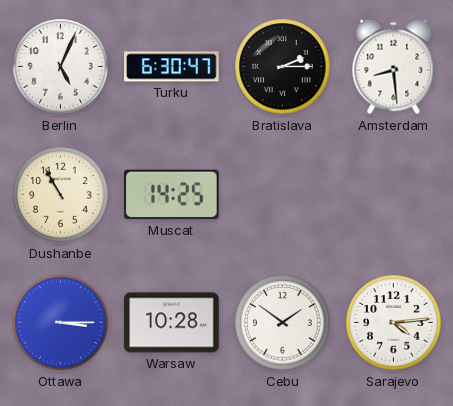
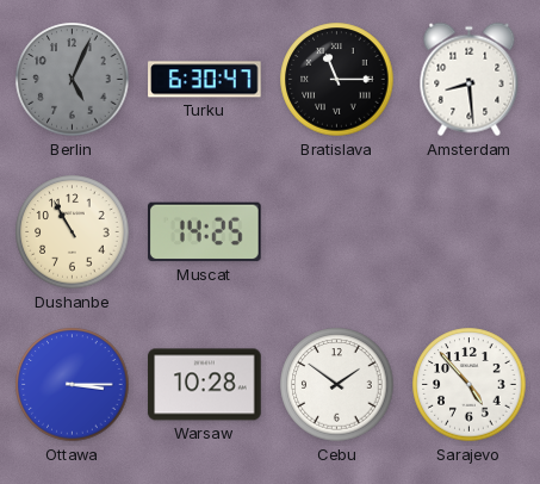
Berlin dial: white -> grey (73, 80)
Bratislava: 2:15 -> 11:15 (337, 80)
Sarajevo: 4:14 -> 4:53 (470, 385)
